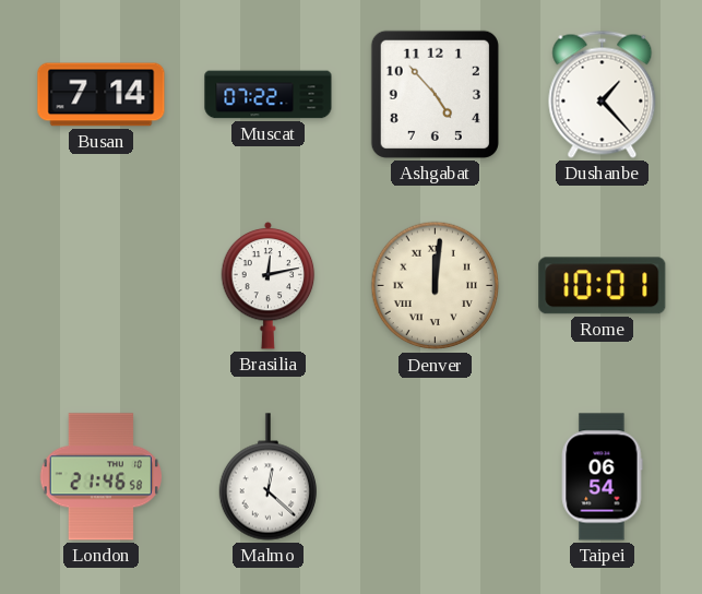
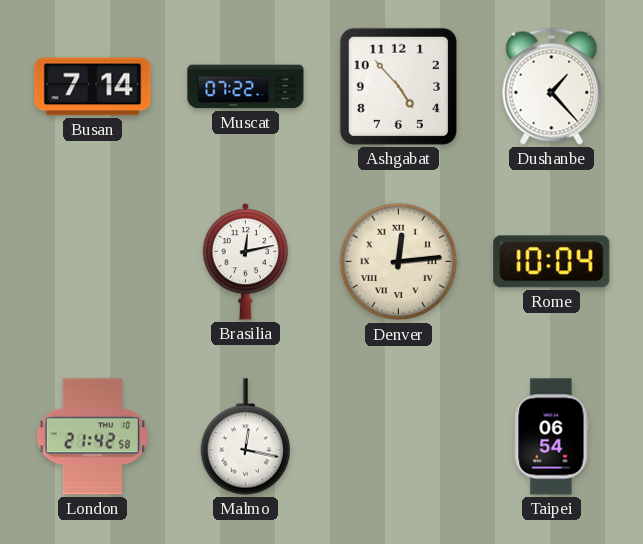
Denver: 12:01 -> 12:14 (399, 262)
Rome: 10:01 -> 10:04 (552, 262)
London: 21:46 -> 21:42 (92, 437)
Malmo: 12:22 -> 12:17 (245, 437)
